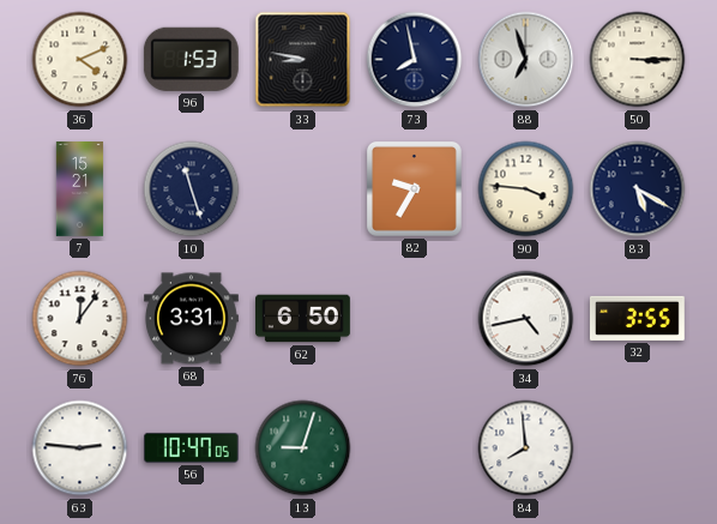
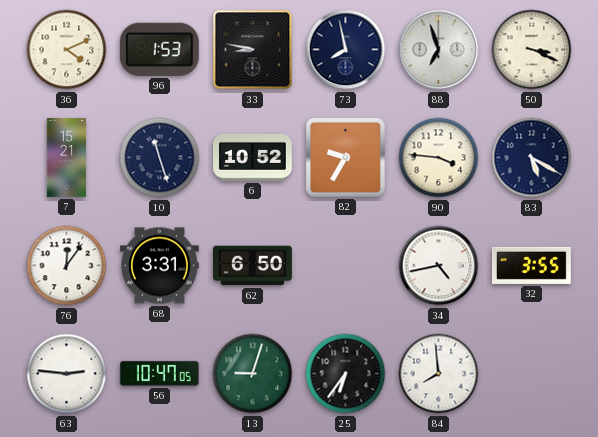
50: 3:15 -> 3:19 (532, 50)
6: none -> 10:52 (253, 157)
25: none -> 6:36 (346, 374)
